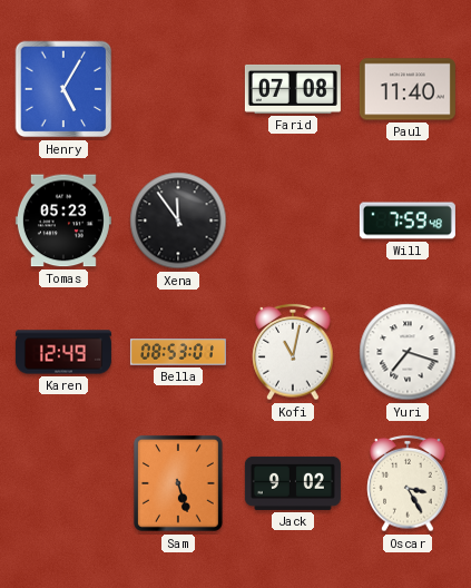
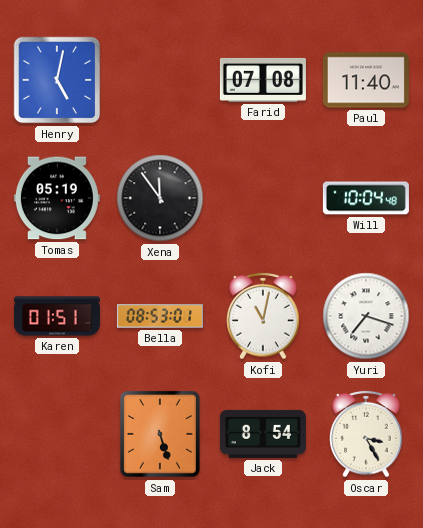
Henry: 5:05 -> 5:02 (57, 80)
Tomas: 05:23 -> 05:19 (57, 198)
Will: 7:59 -> 10:04 (366, 198)
Karen: 12:49 -> 01:51 (57, 316)
Jack: 9:02 -> 8:54 (263, 434)
